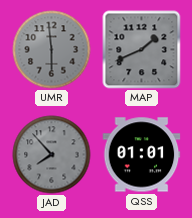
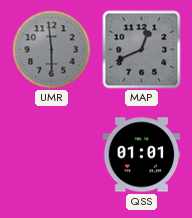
MAP: 1:41 -> 12:41 (142, 50)
JAD: 7:53 -> none (52, 155)
